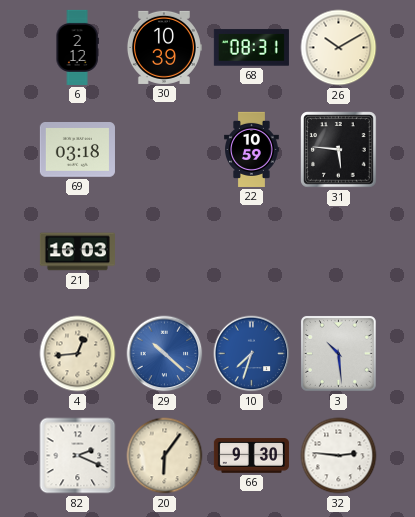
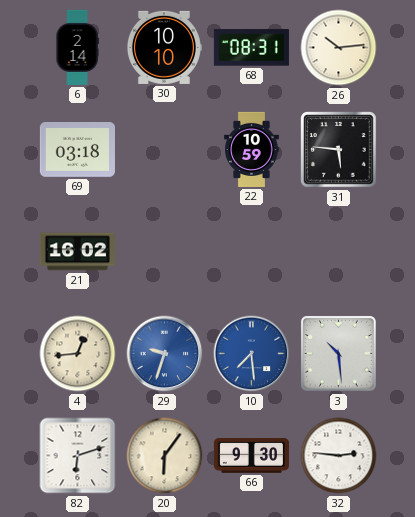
6: 2:12 -> 2:14 (77, 47)
30: 10:39 -> 10:10 (164, 47)
26: 10:10 -> 10:14 (339, 48)
21: 16:03 -> 16:02 (77, 252)
29: 10:22 -> 9:33 (165, 354)
10: 7:33 -> 7:29 (252, 354)
82: 2:19 -> 6:12 (78, 456)
